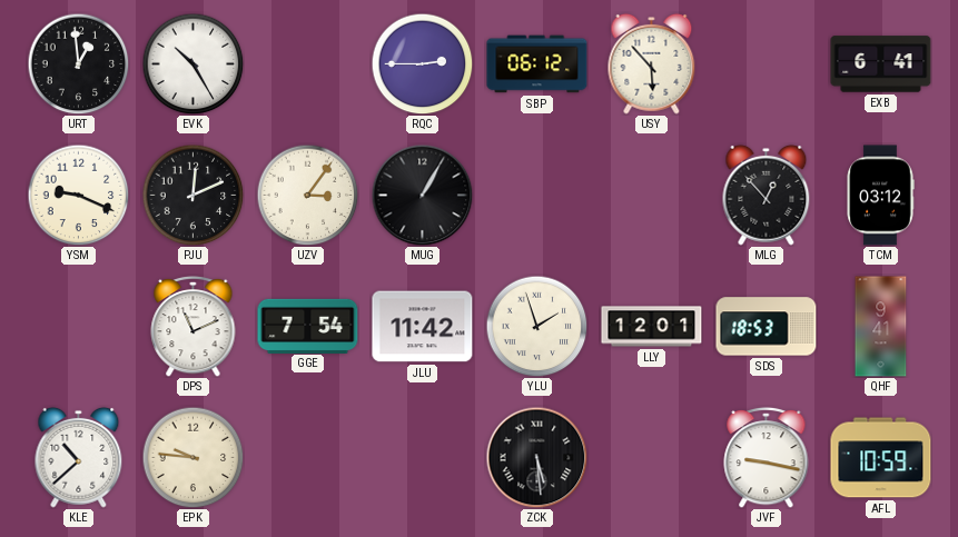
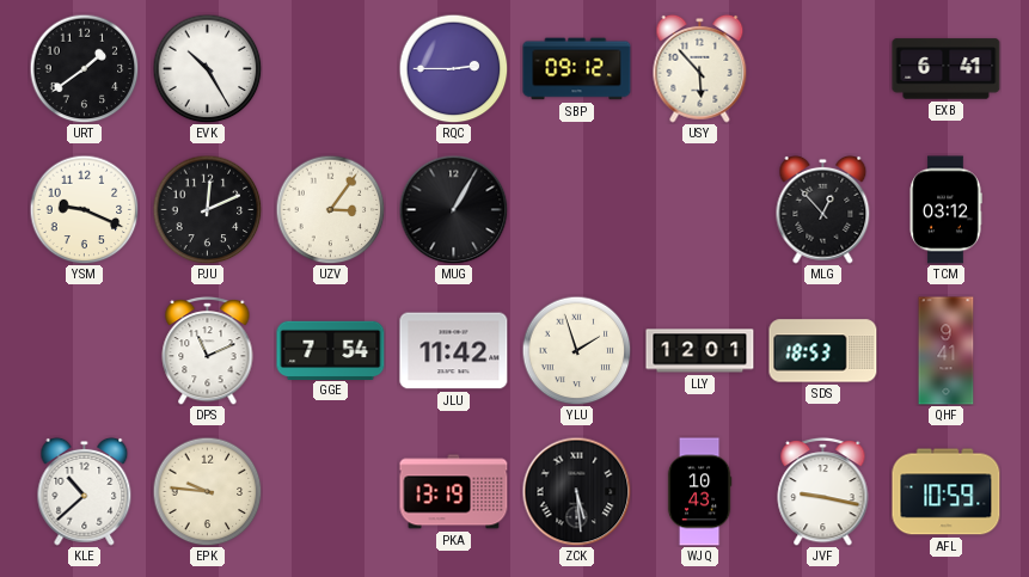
URT: 12:59 -> 1:39 (84, 68)
SBP: 06:12 -> 09:12 (577, 69)
PKA: none -> 13:19 (454, 492)
WJQ: none -> 10:43 (699, 492)
